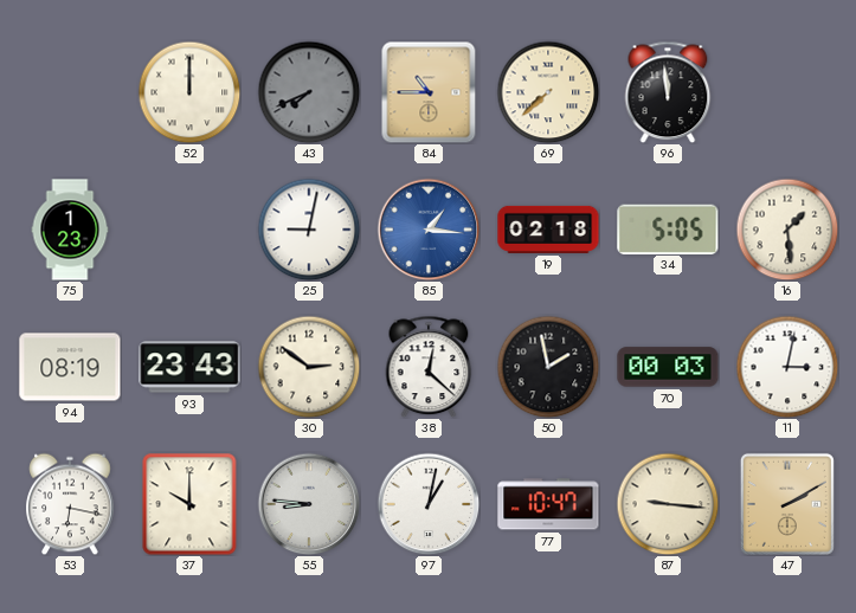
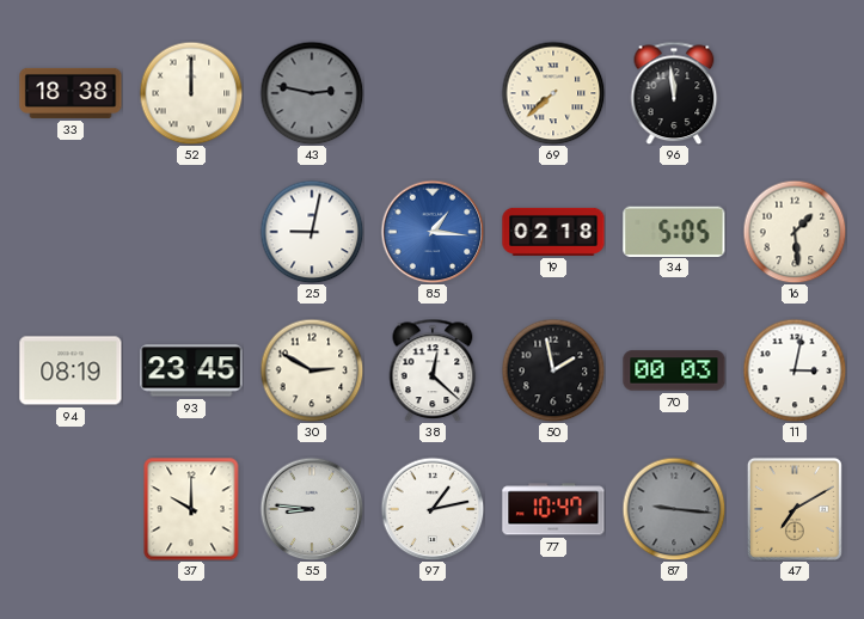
33: none -> 18:38 (71, 93)
43: 7:41 -> 2:47 (312, 93)
84: 10:45 -> none (429, 92)
75: 1:23 -> none (70, 230)
93: 23:43 -> 23:45 (191, 370)
30: 2:51 -> 2:50 (312, 370)
53: 6:17 -> none (70, 504)
97: 1:02 -> 1:13 (433, 509)
87 dial: cream -> grey (674, 509)
47: 2:10 -> 7:10 (795, 509)
